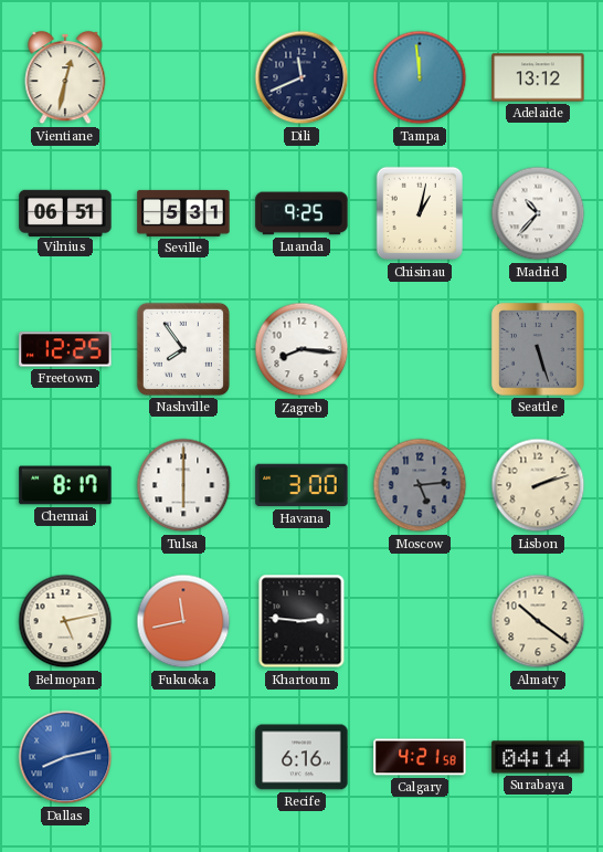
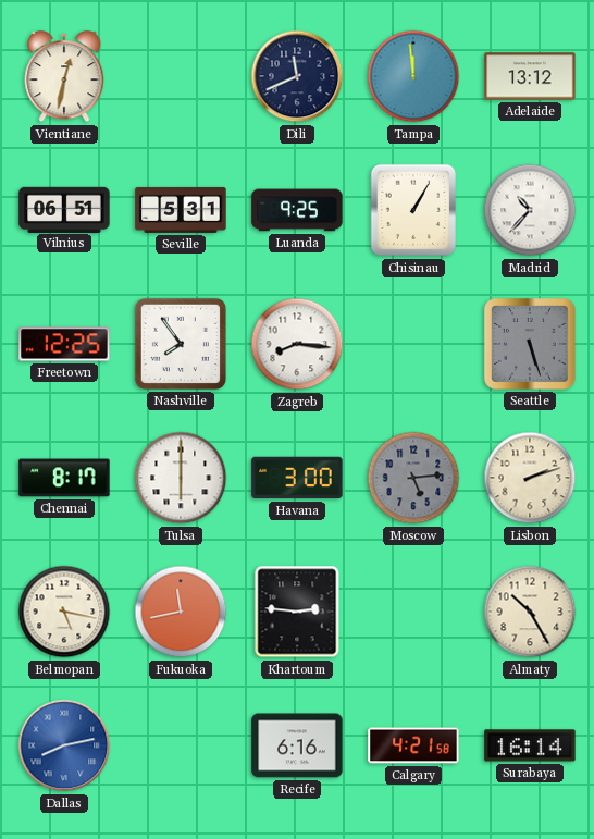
Chisinau: 1:02 -> 1:05 (412, 210)
Belmopan: 5:13 -> 5:17 (64, 612)
Almaty: 10:21 -> 10:25 (530, 612)
Surabaya: 04:14 -> 16:14 (530, 745)
